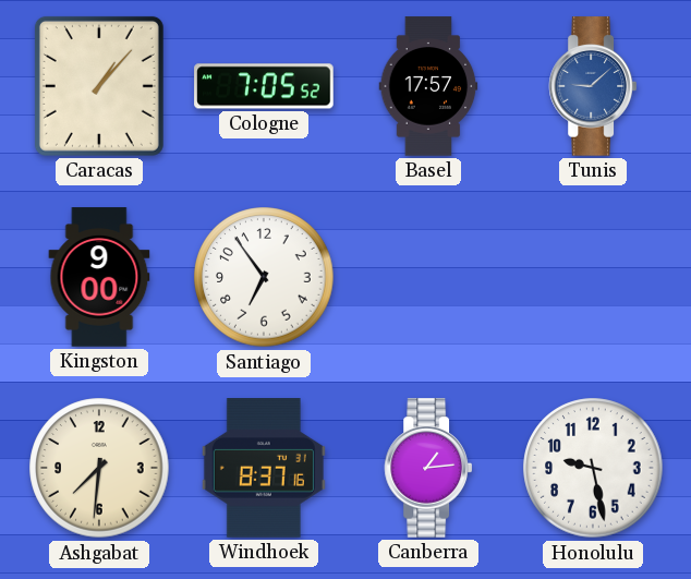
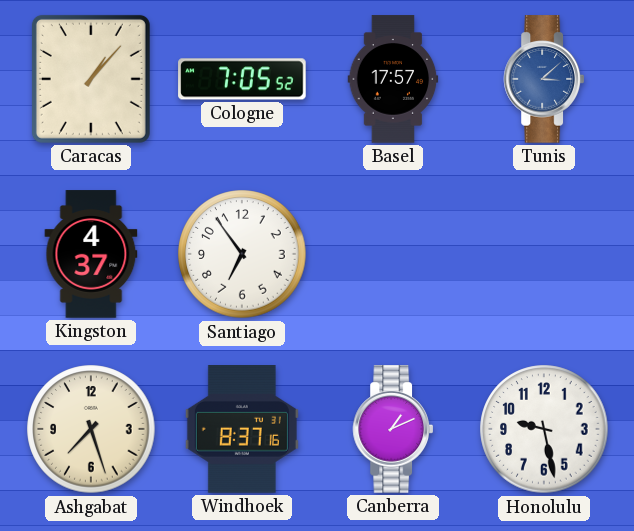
Tunis: 9:08 -> 3:08 (543, 79)
Kingston: 9:00 -> 4:37 (91, 254)
Ashgabat: 7:31 -> 7:27 (91, 429)
Canberra: 1:14 -> 1:11 (392, 429)
